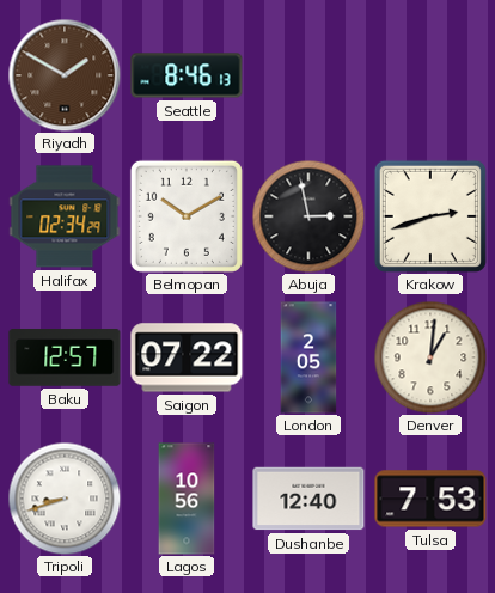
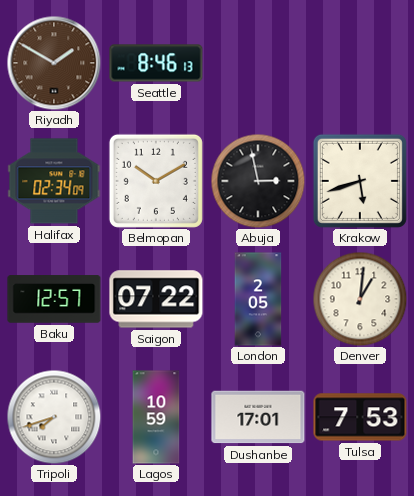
Halifax: 02:34:29 -> 02:34:09 (54, 181)
Krakow: 2:42 -> 5:42 (360, 181)
Tripoli: 8:42 -> 7:42 (54, 417)
Lagos: 10:56 -> 10:59 (156, 417)
Dushanbe: 12:40 -> 17:01 (258, 417)
